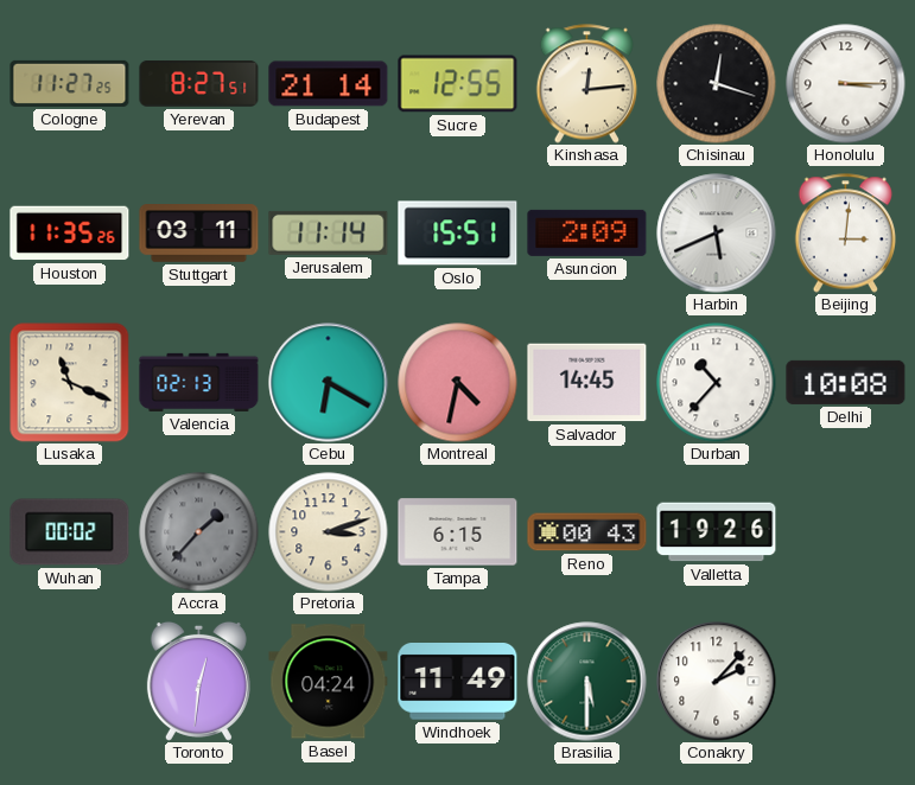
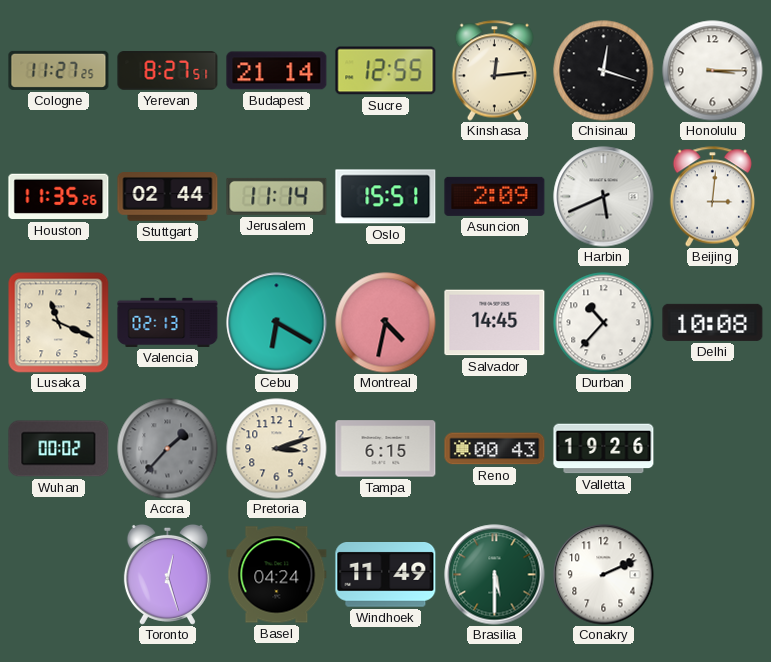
Stuttgart: 03:11 -> 02:44 (168, 197)
Toronto: 12:31 -> 12:27 (167, 574)
Conakry: 2:07 -> 2:11 (604, 575)
